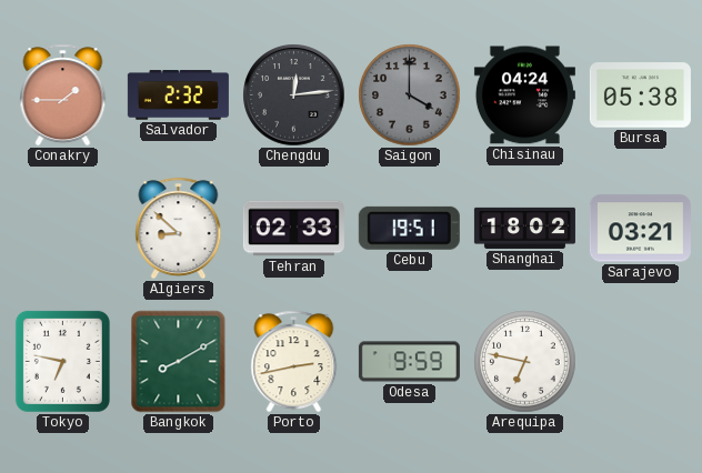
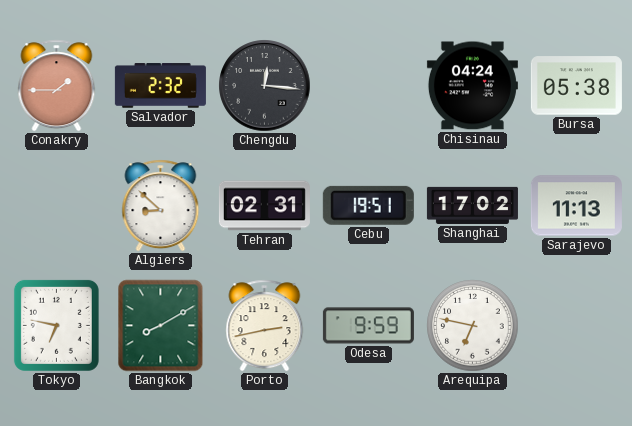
Chengdu: 12:14 -> 12:16 (265, 86)
Saigon: 4:00 -> none (410, 95)
Tehran: 02:33 -> 02:31 (264, 206)
Shanghai: 18:02 -> 17:02 (472, 205)
Sarajevo: 03:21 -> 11:13 (576, 206)
